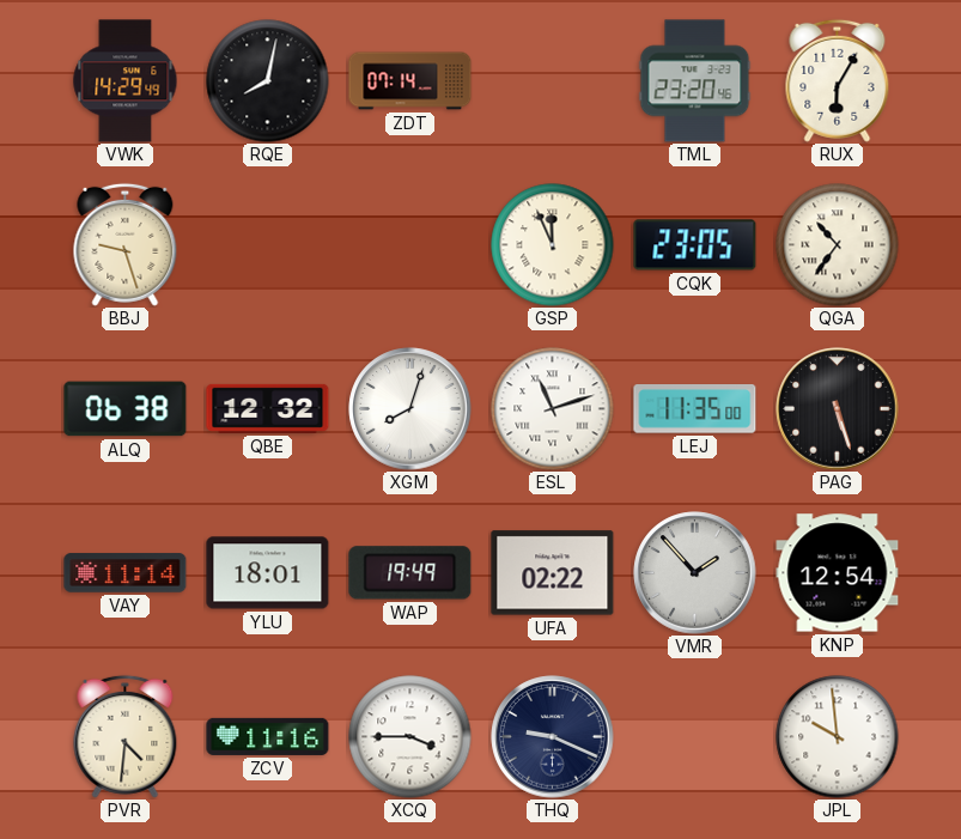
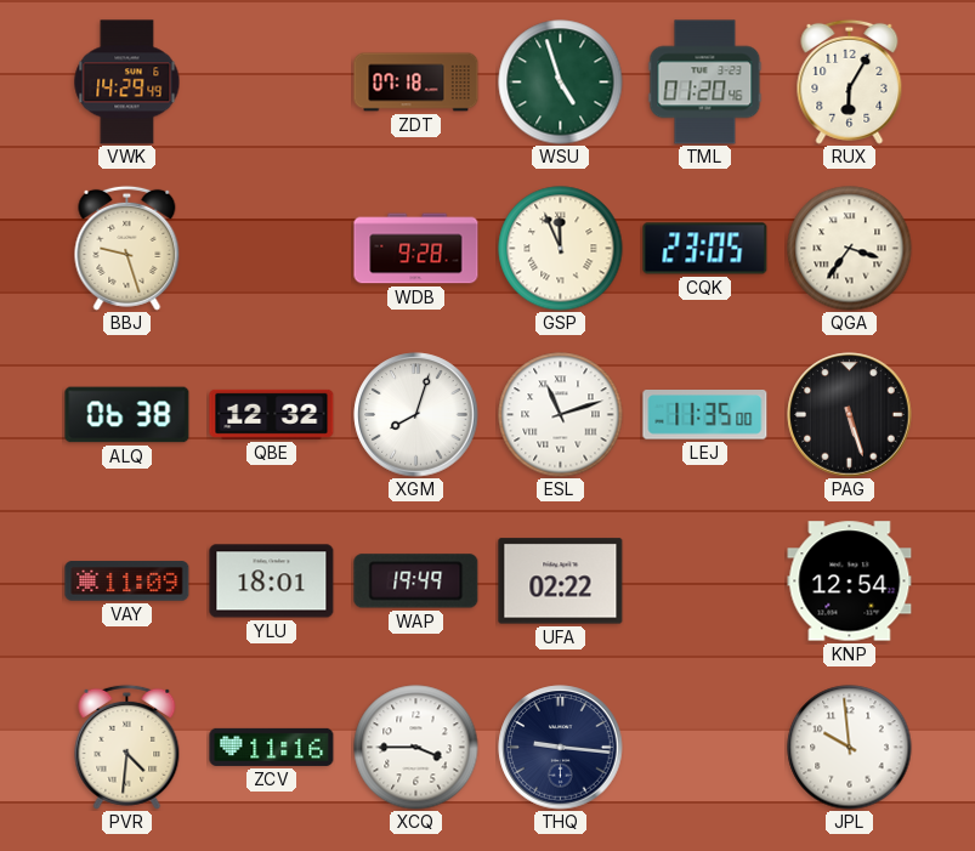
RQE: 8:02 -> none (268, 81)
ZDT: 07:14 -> 07:18 (416, 83)
WSU: none -> 4:57 (561, 83)
TML: 23:20 -> 01:20 (705, 83)
WDB: none -> 9:28 (416, 249)
QGA: 10:36 -> 3:36 (850, 249)
VAY: 11:14 -> 11:09 (127, 581)
VMR: 1:53 -> none (695, 573)
THQ: 9:19 -> 9:16 (561, 748)
